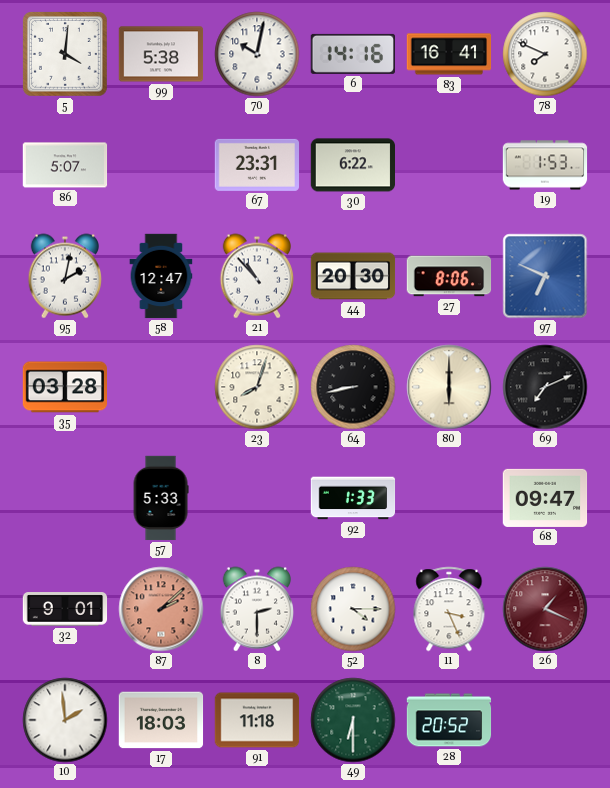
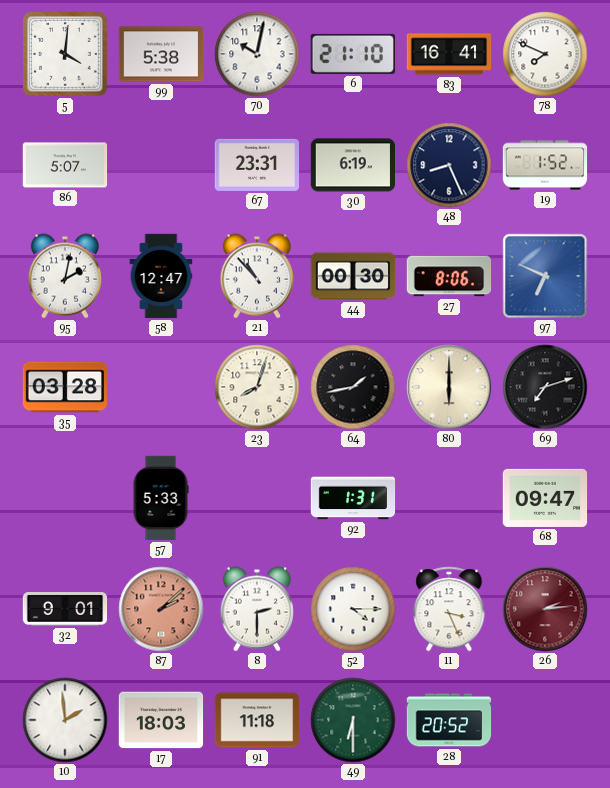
6: 14:16 -> 21:10 (352, 54)
30: 6:22 -> 6:19 (353, 165)
48: none -> 8:26 (449, 165)
19: 1:53 -> 1:52 (545, 165)
44: 20:30 -> 00:30 (353, 276)
64: 8:43 -> 1:43 (353, 387)
69: 7:11 -> 7:12 (545, 387)
92: 1:33 -> 1:31 (353, 498)
26: 1:19 -> 2:14 (545, 609)
